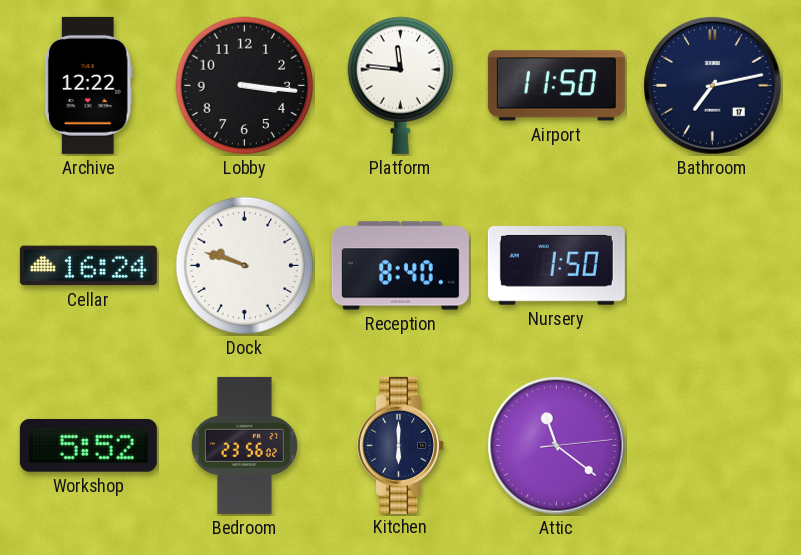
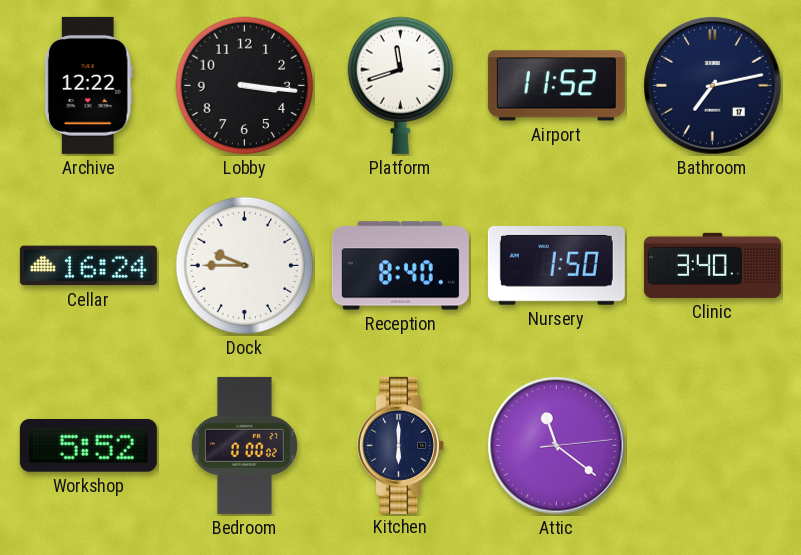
Platform: 11:46 -> 11:42 (401, 85)
Airport: 11:50 -> 11:52 (556, 86)
Dock: 9:48 -> 9:45 (245, 266)
Clinic: none -> 3:40 (712, 265)
Bedroom: 23:56 -> 0:00 (244, 445)
